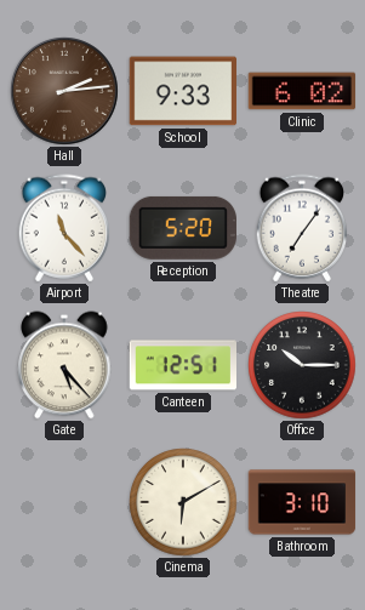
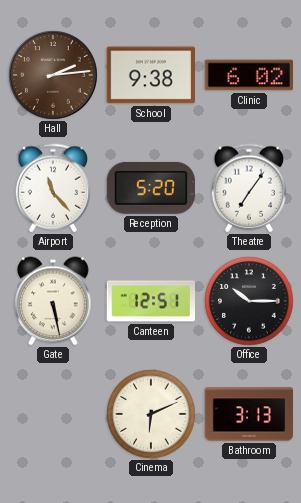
School: 9:33 -> 9:38 (150, 75)
Gate: 5:23 -> 5:28 (53, 301)
Cinema: 6:10 -> 6:11 (151, 414)
Bathroom: 3:10 -> 3:13 (249, 414)
